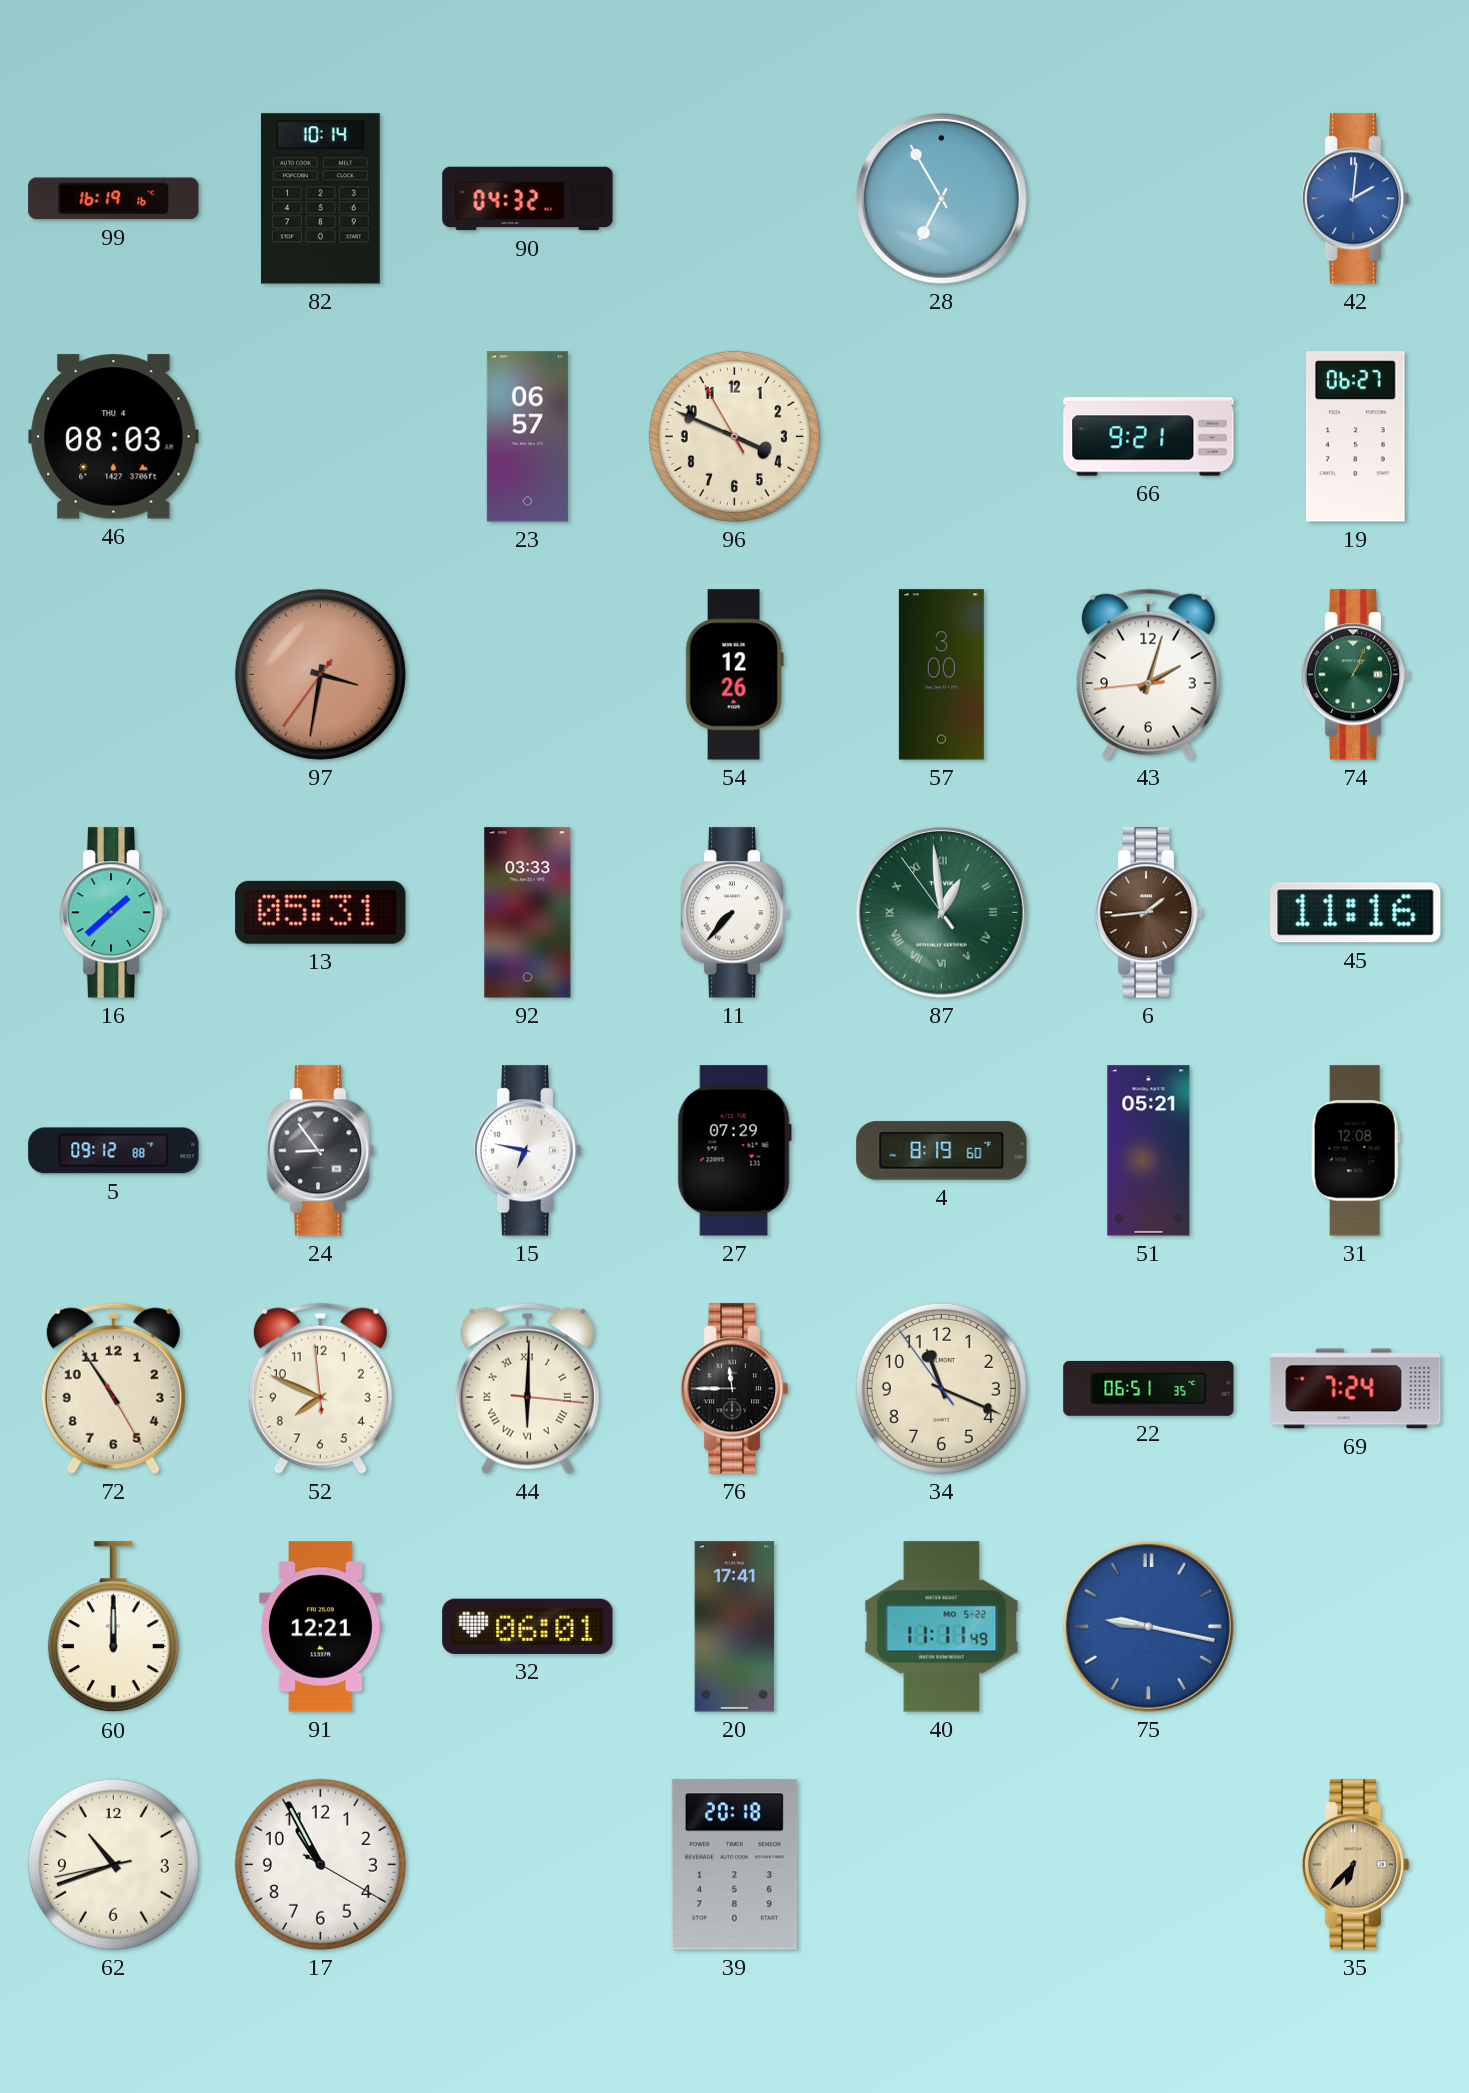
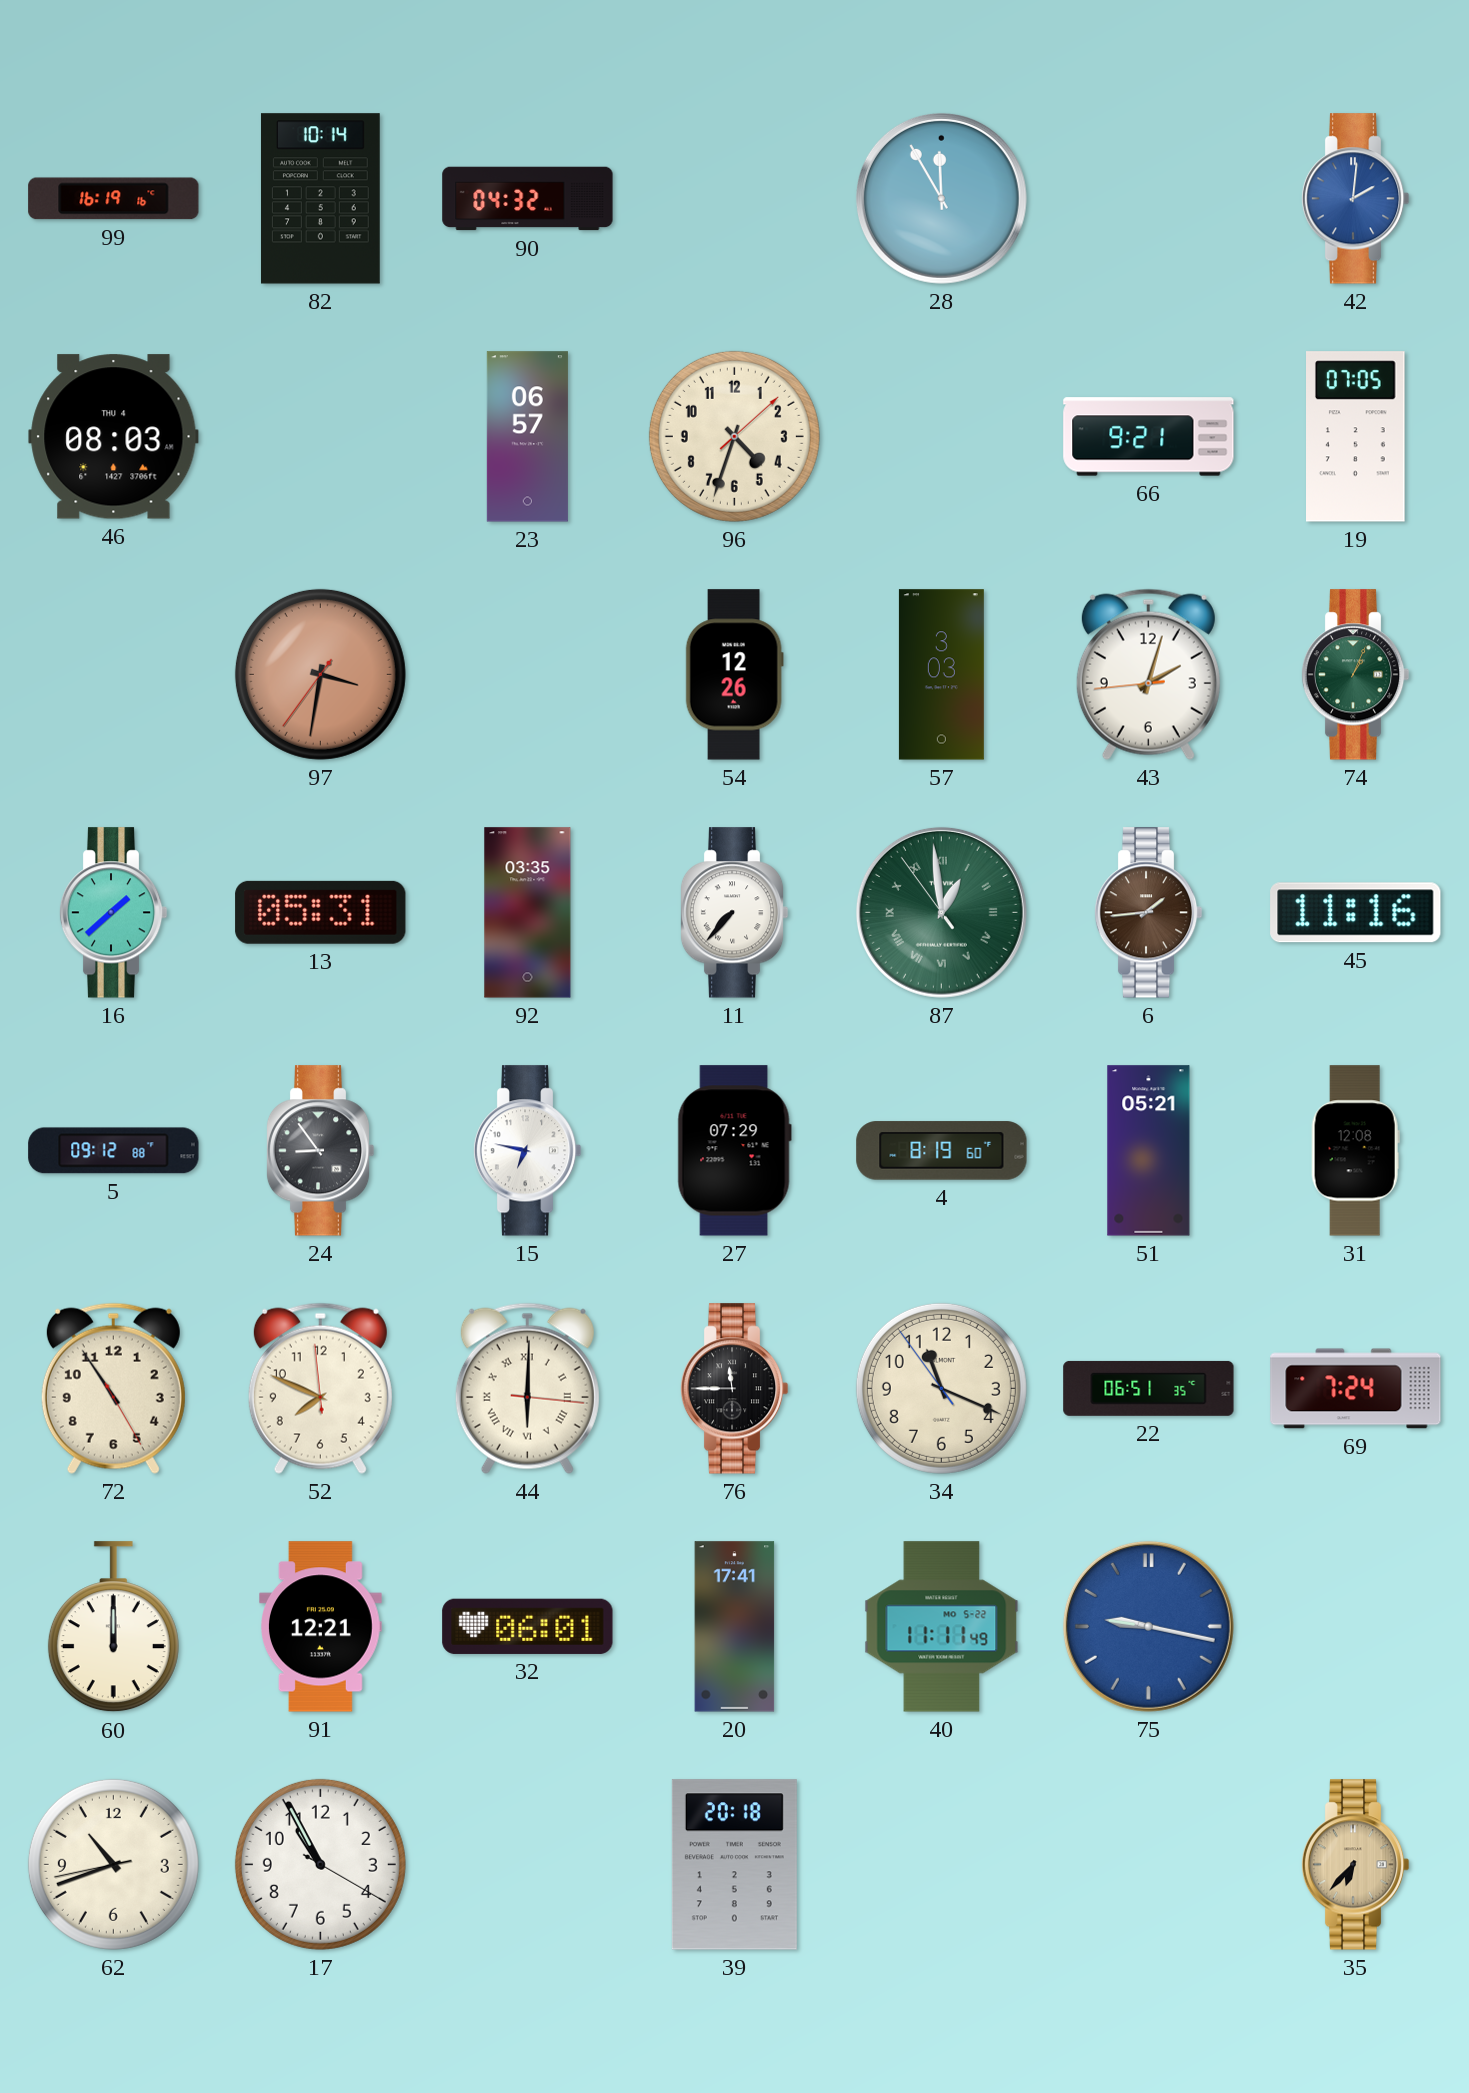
28: 6:55 -> 11:55 (941, 198)
96: 3:48 -> 4:33 (734, 436)
19: 06:27 -> 07:05 (1356, 437)
57: 3:00 -> 3:03 (941, 675)
92: 03:33 -> 03:35 (528, 913)
